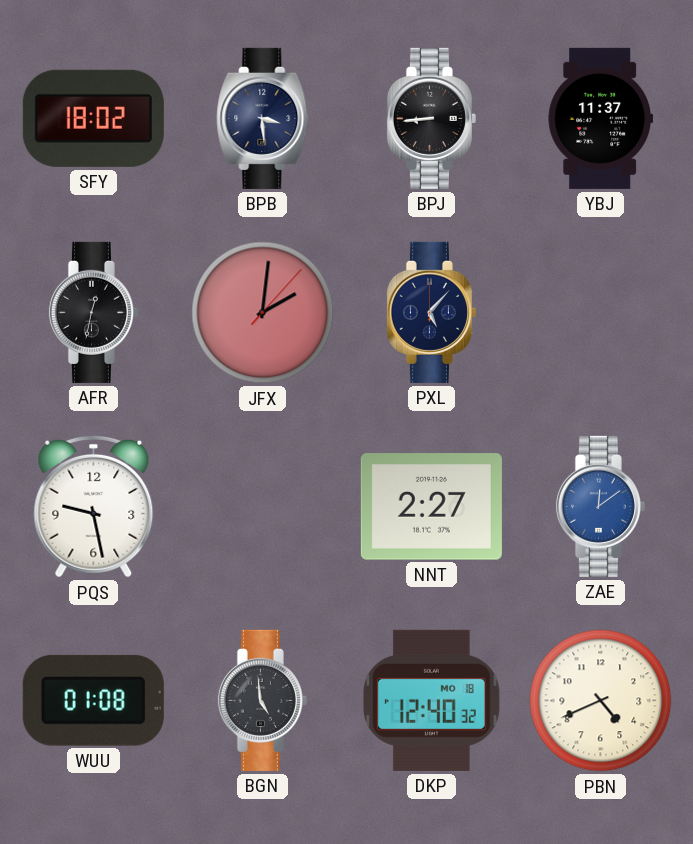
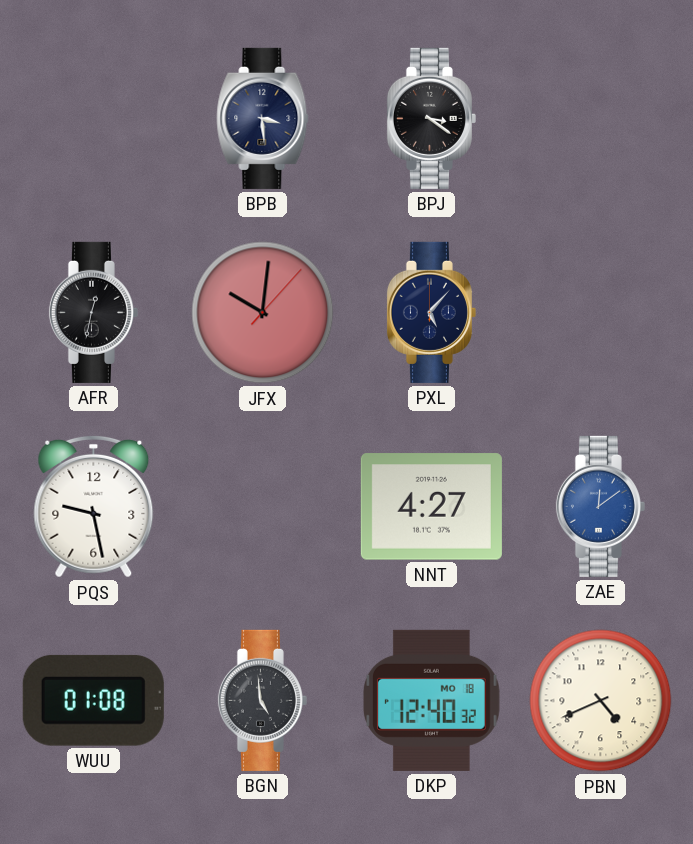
SFY: 18:02 -> none (93, 118)
BPJ: 8:44 -> 3:21 (431, 118)
YBJ: 11:37 -> none (601, 118)
JFX: 2:01 -> 10:01 (263, 313)
NNT: 2:27 -> 4:27 (431, 507)
